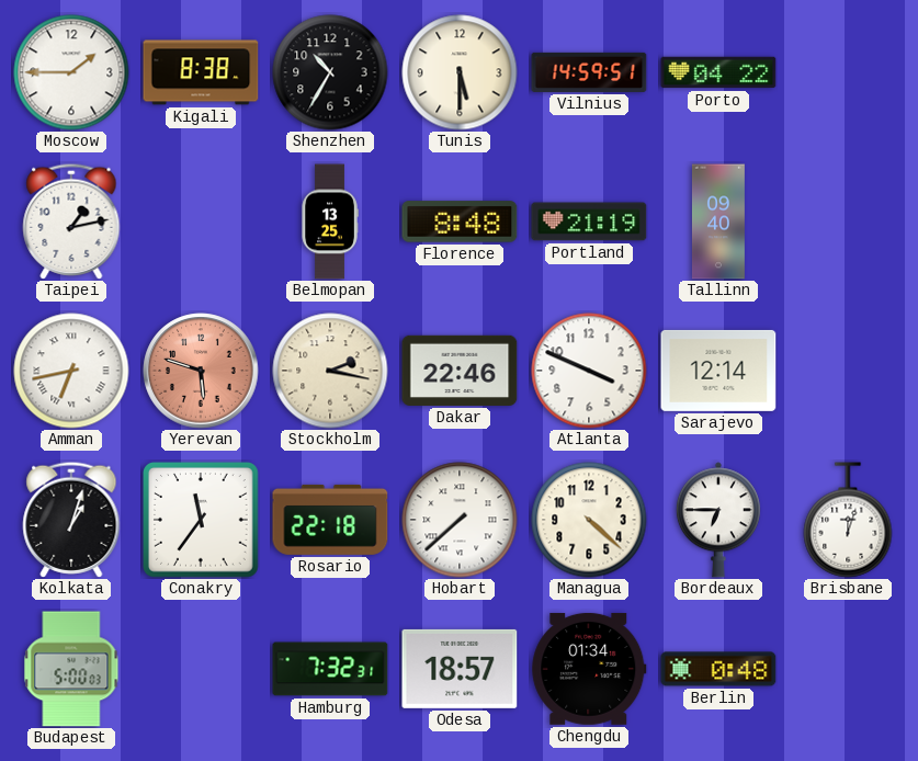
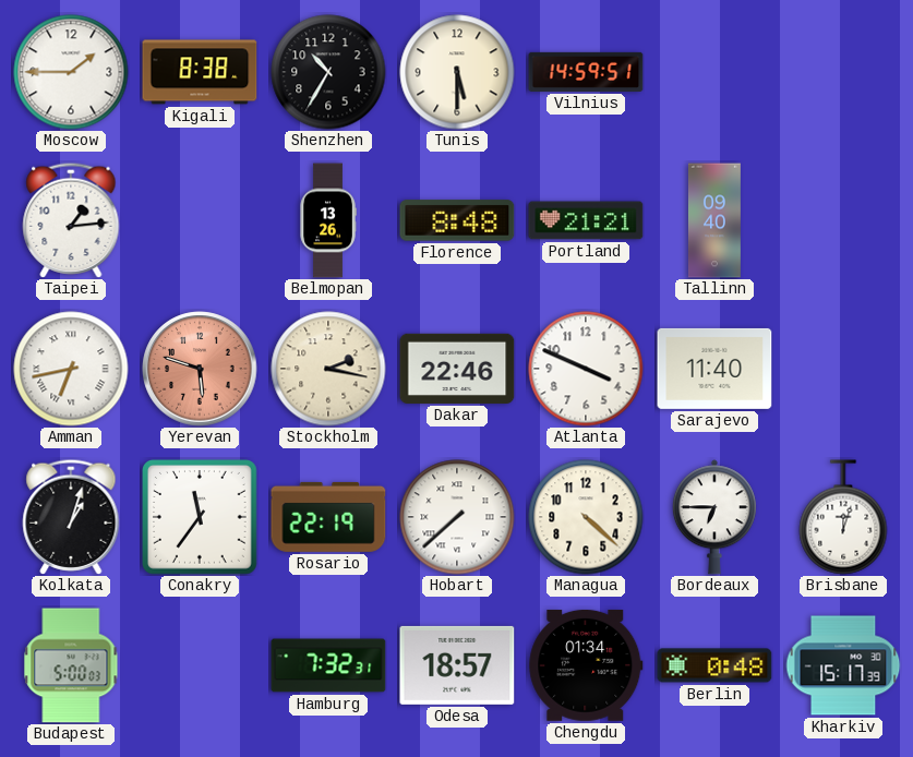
Porto: 04:22 -> none (718, 72)
Taipei: 1:13 -> 1:14 (71, 220)
Belmopan: 13:25 -> 13:26 (328, 220)
Portland: 21:19 -> 21:21 (586, 220)
Sarajevo: 12:14 -> 11:40 (714, 369)
Rosario: 22:18 -> 22:19 (328, 517)
Kharkiv: none -> 15:17 (843, 665)
